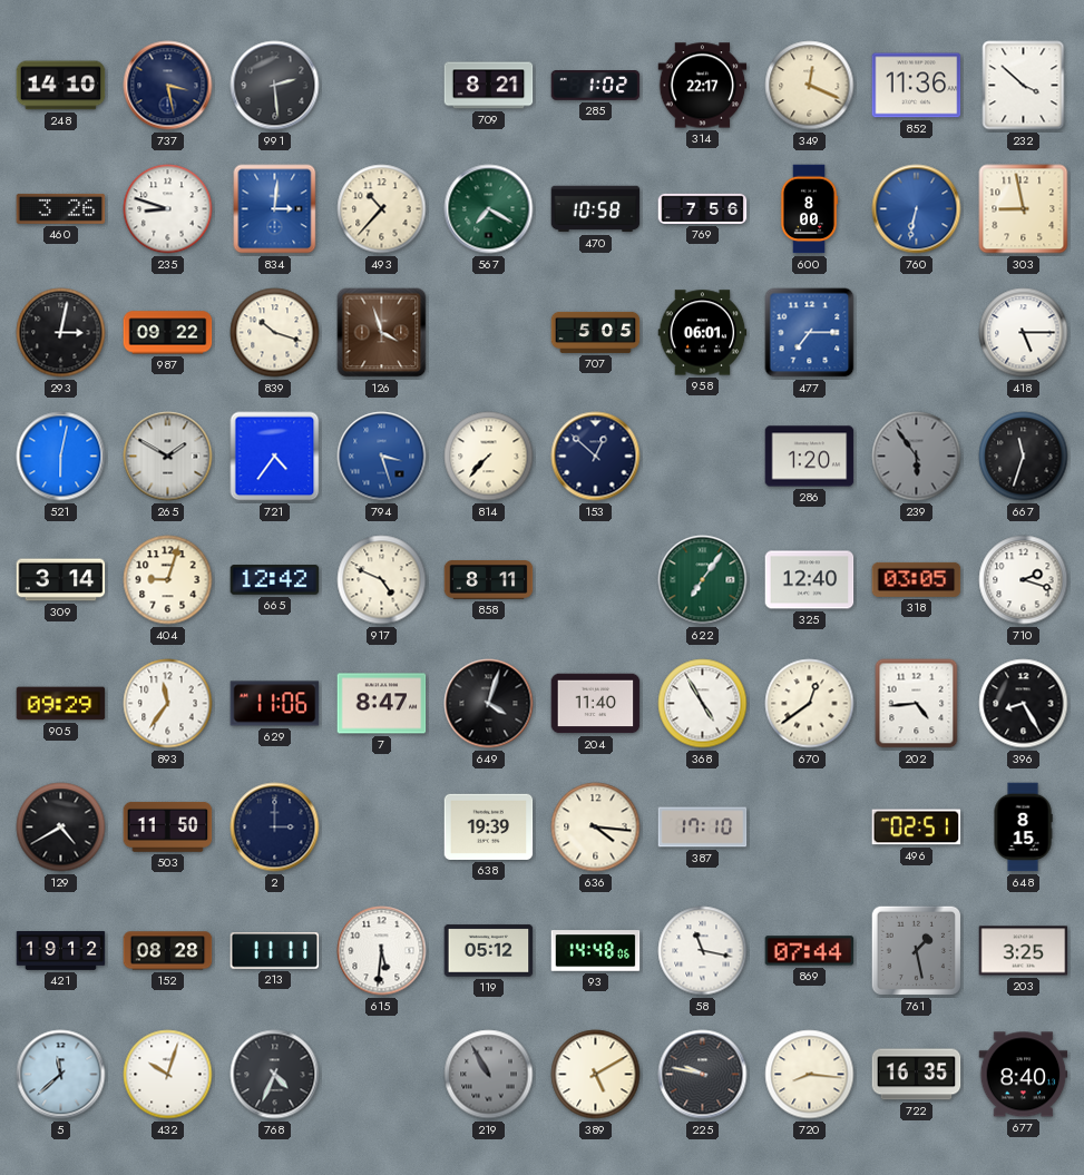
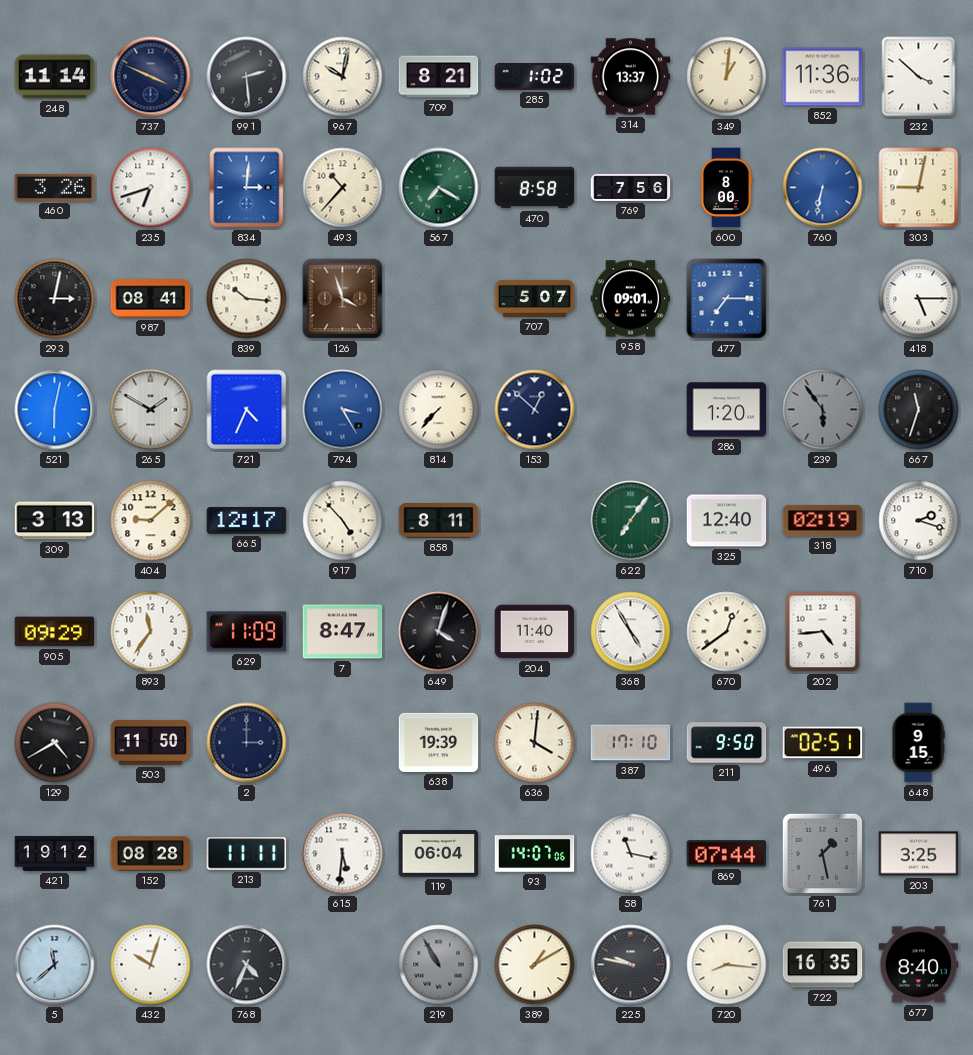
248: 14:10 -> 11:14 (55, 77)
737: 3:28 -> 3:49 (151, 77)
967: none -> 10:02 (343, 77)
314: 22:17 -> 13:37 (631, 77)
349: 12:19 -> 1:01 (727, 77)
235: 8:48 -> 6:42 (151, 188)
470: 10:58 -> 8:58 (535, 188)
303: 8:58 -> 9:02 (919, 188)
987: 09:22 -> 08:41 (151, 299)
839: 10:18 -> 10:16 (247, 299)
707: 5:05 -> 5:07 (535, 298)
958: 06:01 -> 09:01 (631, 299)
721: 4:36 -> 4:34 (247, 410)
794: 3:27 -> 3:25 (343, 410)
309: 3:14 -> 3:13 (55, 521)
404: 9:03 -> 9:08 (151, 521)
665: 12:42 -> 12:17 (247, 521)
917: 4:49 -> 4:53 (343, 521)
318: 03:05 -> 02:19 (823, 520)
629: 11:06 -> 11:09 (247, 632)
396: 8:25 -> none (1024, 704)
636: 4:16 -> 4:01 (535, 743)
211: none -> 9:50 (727, 743)
648: 8:15 -> 9:15 (918, 743)
119: 05:12 -> 06:04 (439, 854)
93: 14:48 -> 14:07 (535, 854)
389: 5:10 -> 1:10 (535, 965)
